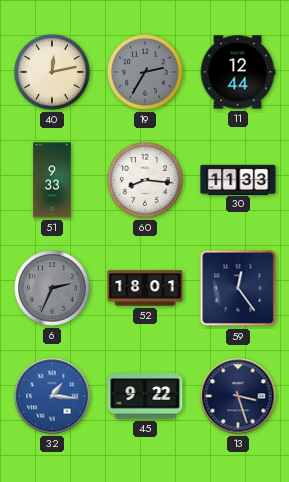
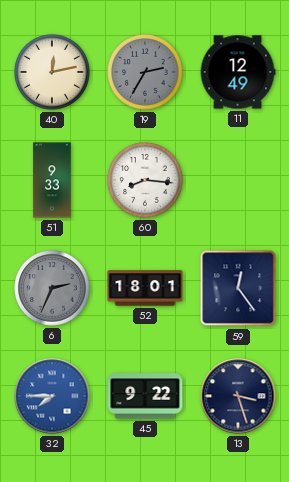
11: 12:44 -> 12:49 (238, 72)
30: 11:33 -> none (238, 179)
32: 1:16 -> 7:45 (52, 396)
